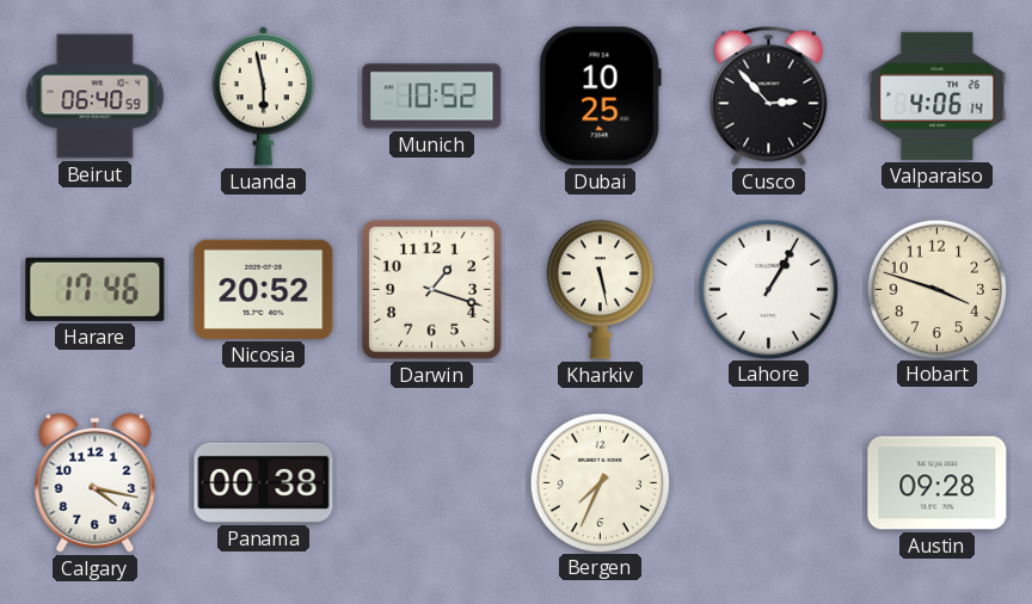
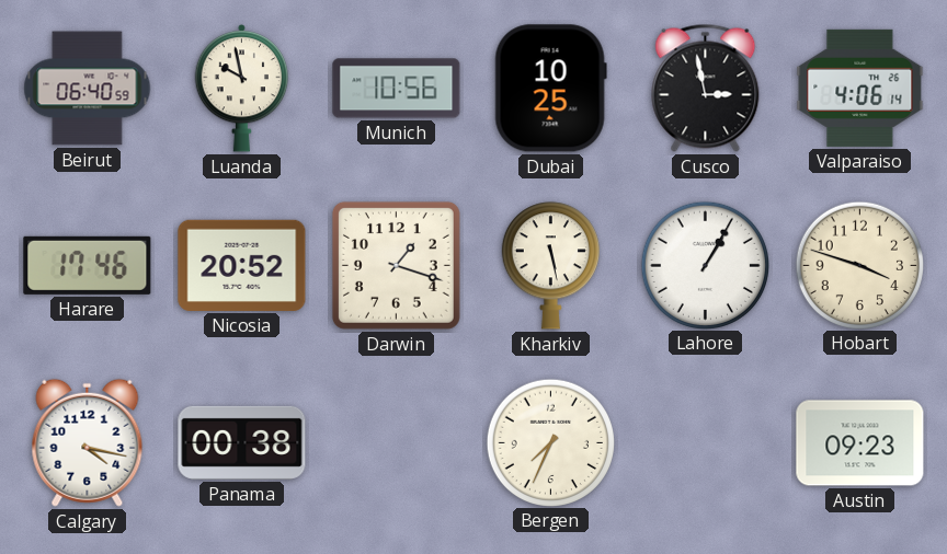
Luanda: 5:58 -> 9:58 (242, 89)
Munich: 10:52 -> 10:56 (397, 89)
Cusco: 2:53 -> 2:58 (706, 88)
Austin: 09:28 -> 09:23 (860, 443)
